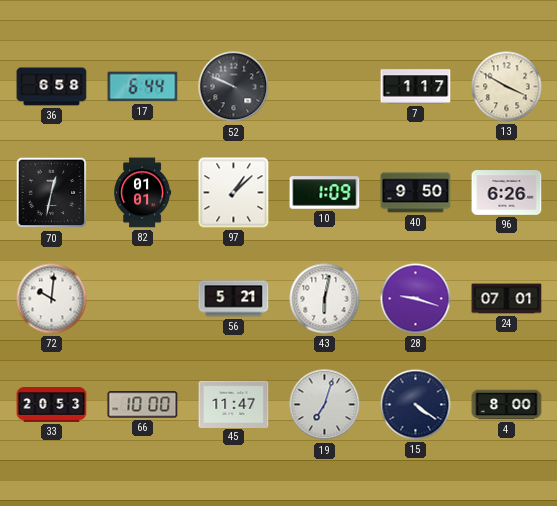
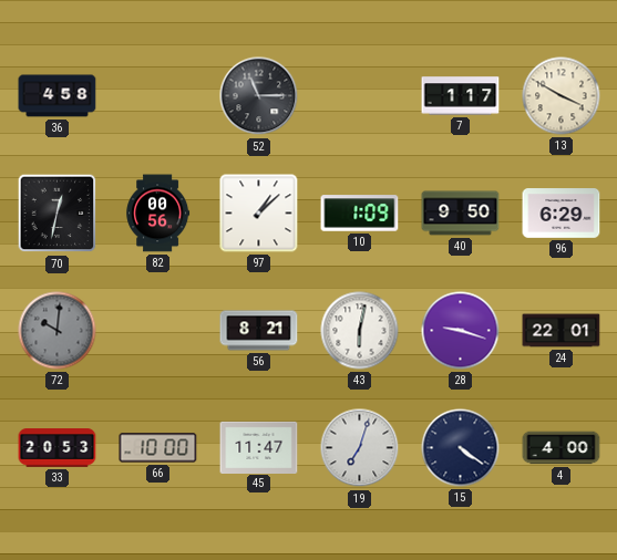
36: 6:58 -> 4:58 (58, 96)
17: 6:44 -> none (143, 87)
52: 9:49 -> 11:15 (259, 96)
82: 01:01 -> 00:56 (158, 214)
96: 6:26 -> 6:29 (562, 214)
72 dial: white -> grey (58, 331)
56: 5:21 -> 8:21 (259, 331)
24: 07:01 -> 22:01 (562, 331)
4: 8:00 -> 4:00 (562, 448)
